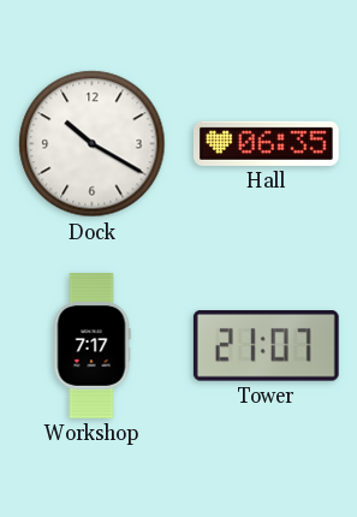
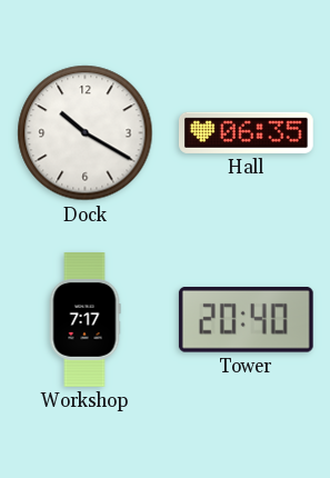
Tower: 21:07 -> 20:40 (246, 320)
